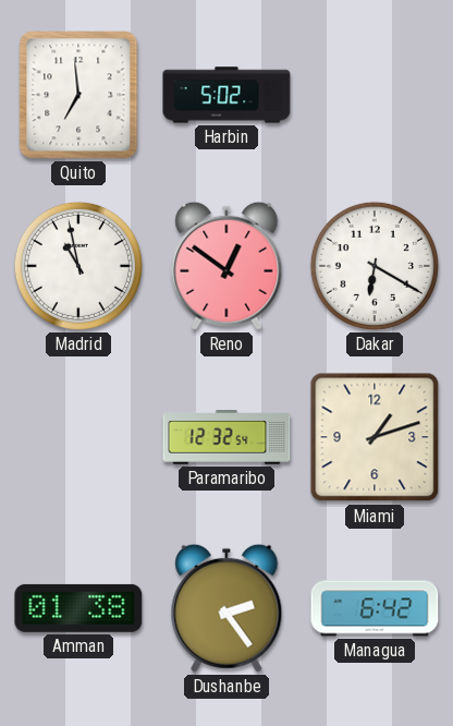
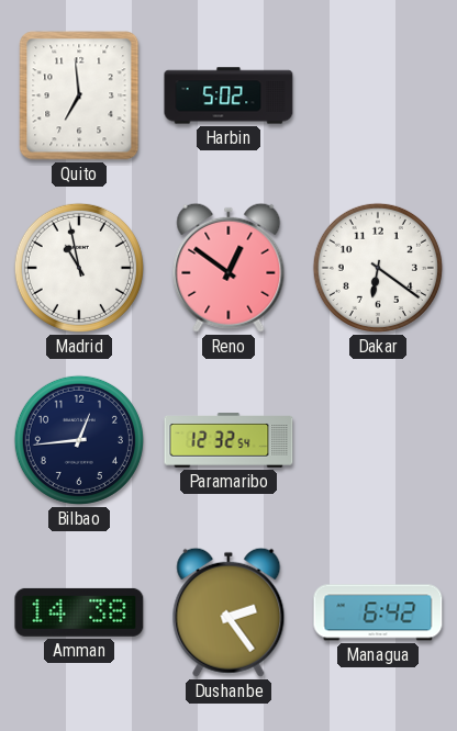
Dakar: 6:20 -> 6:21 (378, 268)
Bilbao: none -> 12:44 (79, 440)
Miami: 1:12 -> none (375, 437)
Amman: 01:38 -> 14:38 (79, 612)
